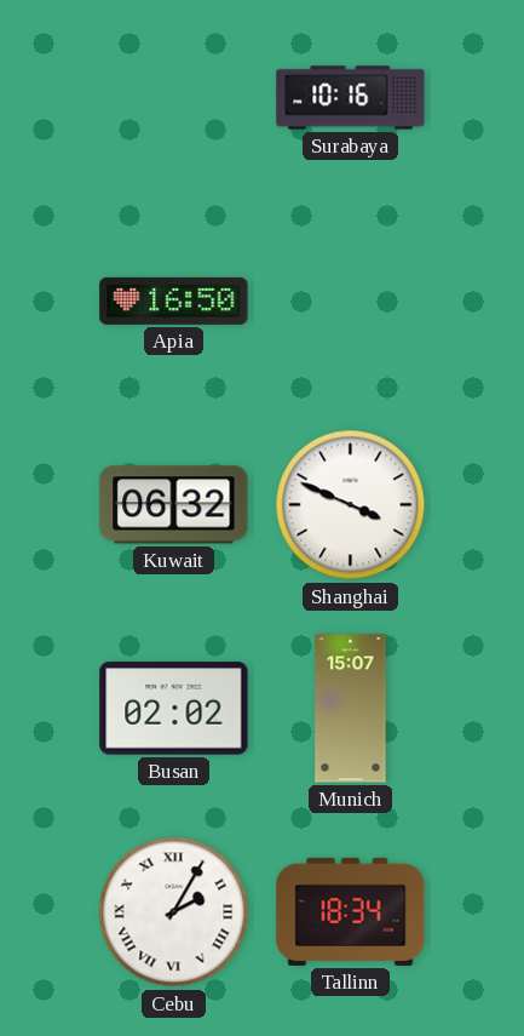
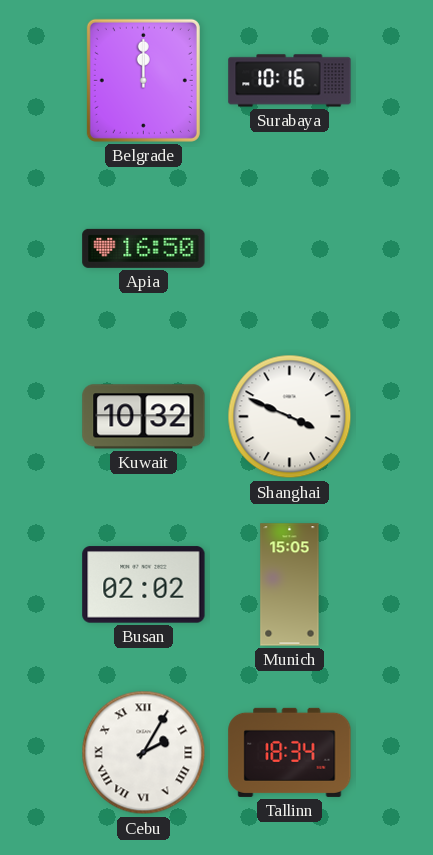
Belgrade: none -> 12:00 (143, 80)
Kuwait: 06:32 -> 10:32 (144, 417)
Munich: 15:07 -> 15:05 (290, 585)
